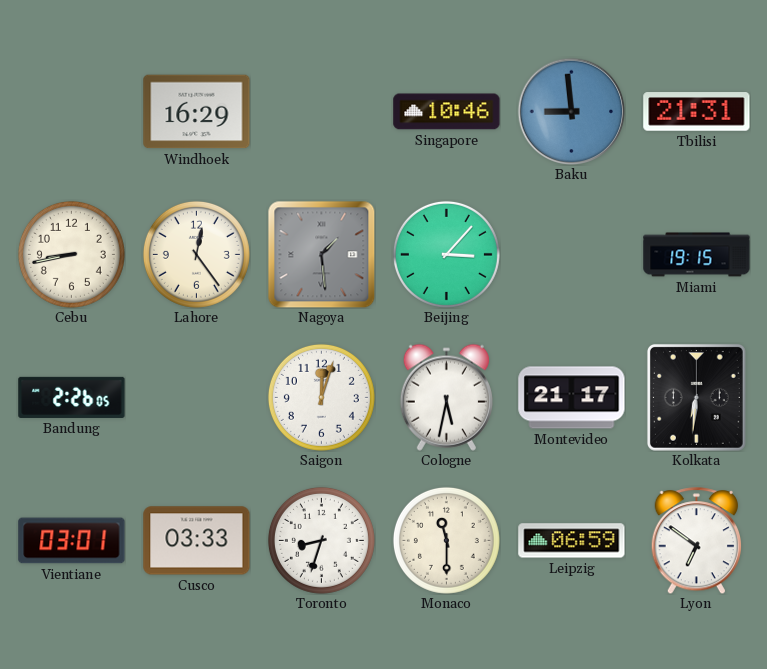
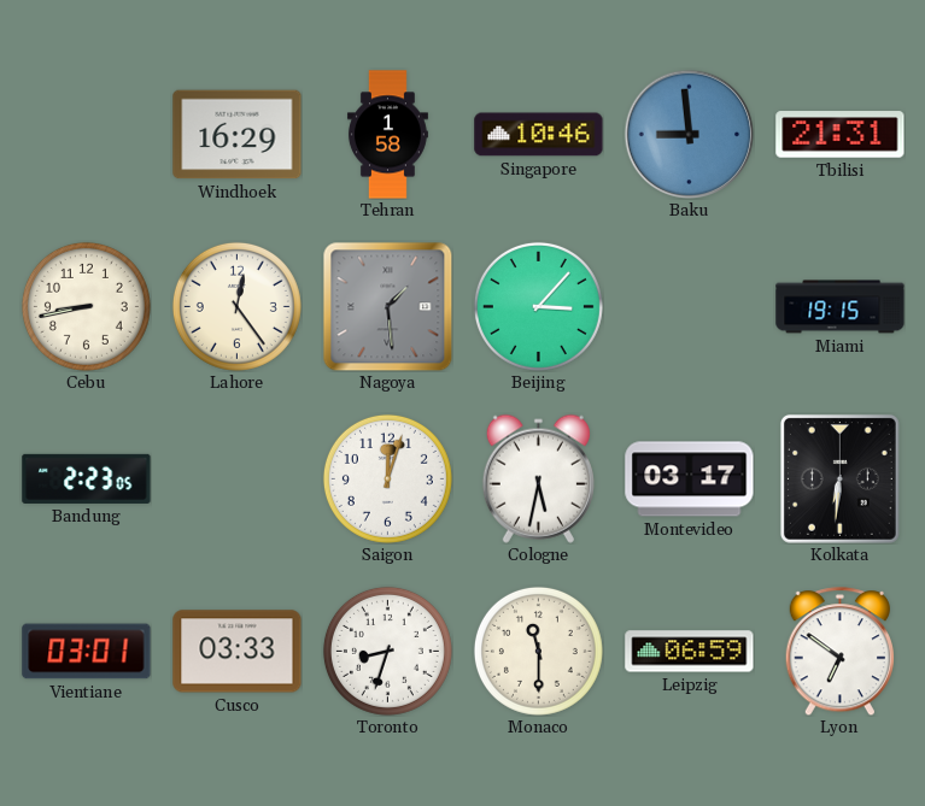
Tehran: none -> 1:58 (387, 135)
Bandung: 2:26 -> 2:23 (87, 478)
Montevideo: 21:17 -> 03:17 (690, 480)
